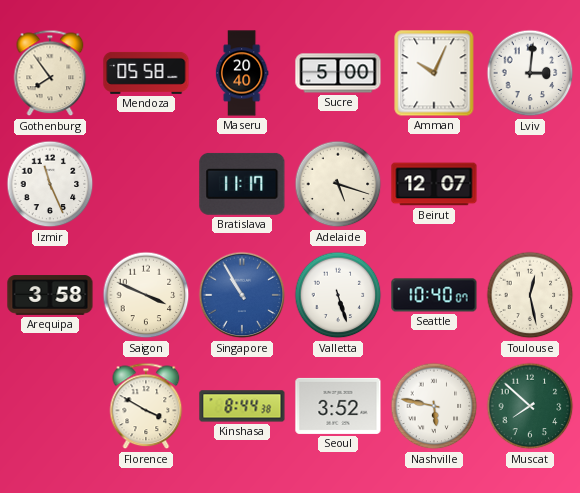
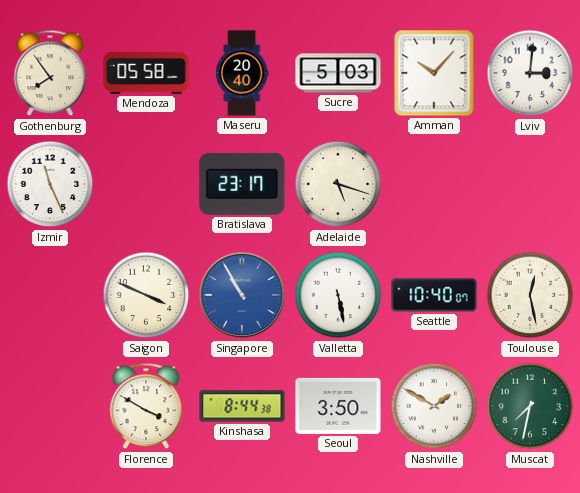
Sucre: 5:00 -> 5:03 (338, 73)
Amman: 10:04 -> 10:07 (434, 73)
Bratislava: 11:17 -> 23:17 (242, 184)
Beirut: 12:07 -> none (434, 184)
Arequipa: 3:58 -> none (50, 295)
Valletta: 5:27 -> 5:28 (338, 295)
Seoul: 3:52 -> 3:50 (338, 406)
Nashville: 5:47 -> 1:50 (434, 406)
Muscat: 7:52 -> 7:32 (530, 406)
